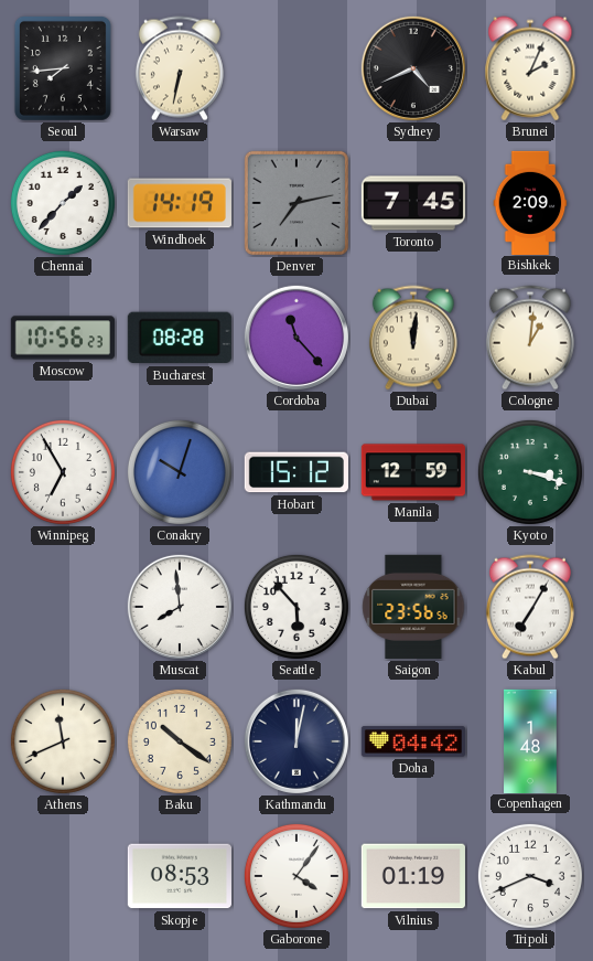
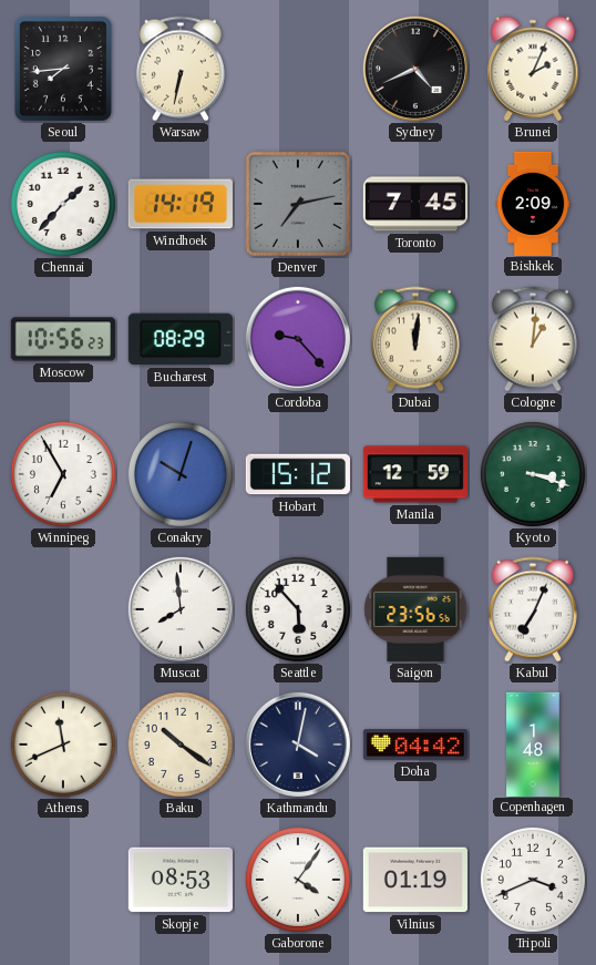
Bucharest: 08:28 -> 08:29 (181, 339)
Cordoba: 11:23 -> 9:23 (298, 339)
Kabul: 7:05 -> 7:04 (533, 609)
Kathmandu: 12:02 -> 4:02 (298, 745)
